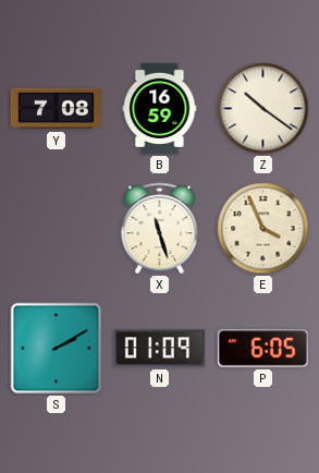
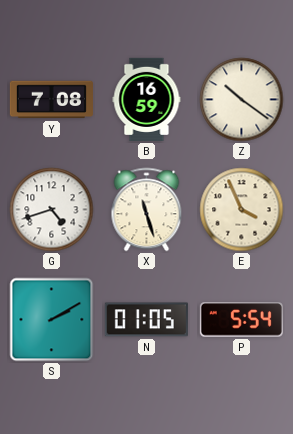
G: none -> 4:42 (52, 210)
N: 01:09 -> 01:05 (146, 320)
P: 6:05 -> 5:54 (241, 320)
